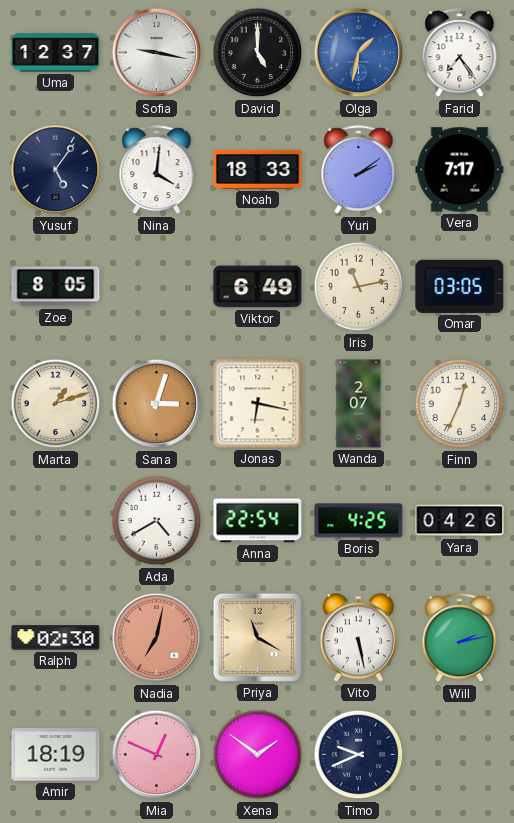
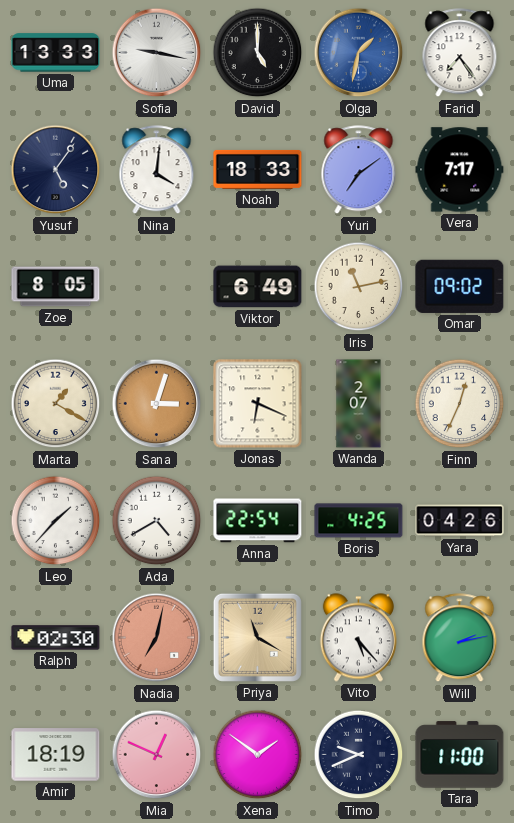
Uma: 12:37 -> 13:33 (56, 53)
Yuri: 2:09 -> 7:09 (359, 170)
Omar: 03:05 -> 09:02 (460, 286)
Marta: 1:12 -> 1:20 (56, 404)
Jonas: 6:17 -> 6:19 (258, 404)
Leo: none -> 1:37 (56, 521)
Vito: 5:28 -> 5:23 (358, 638)
Tara: none -> 11:00 (460, 755)
